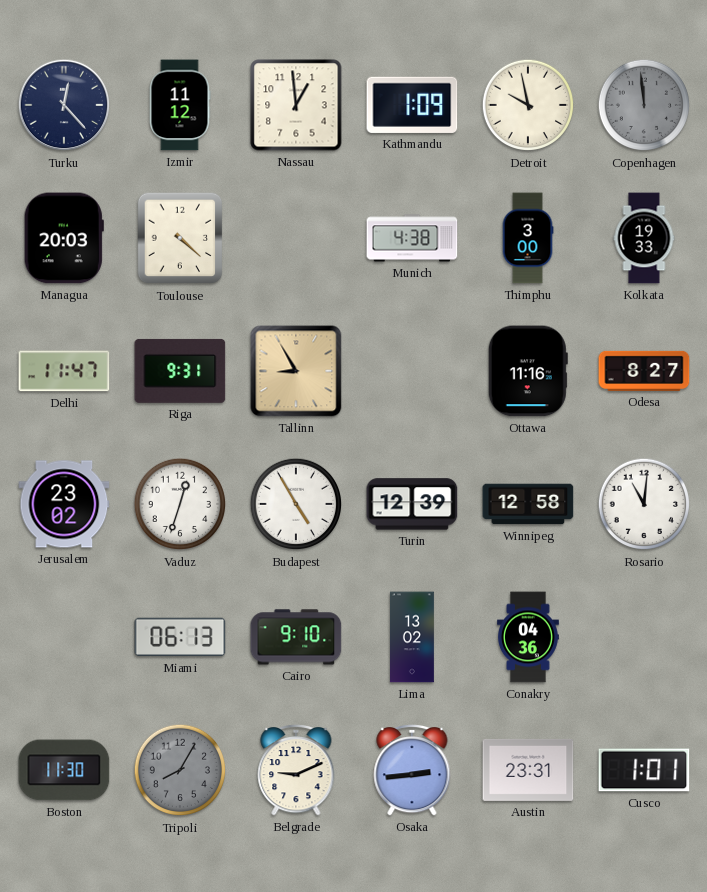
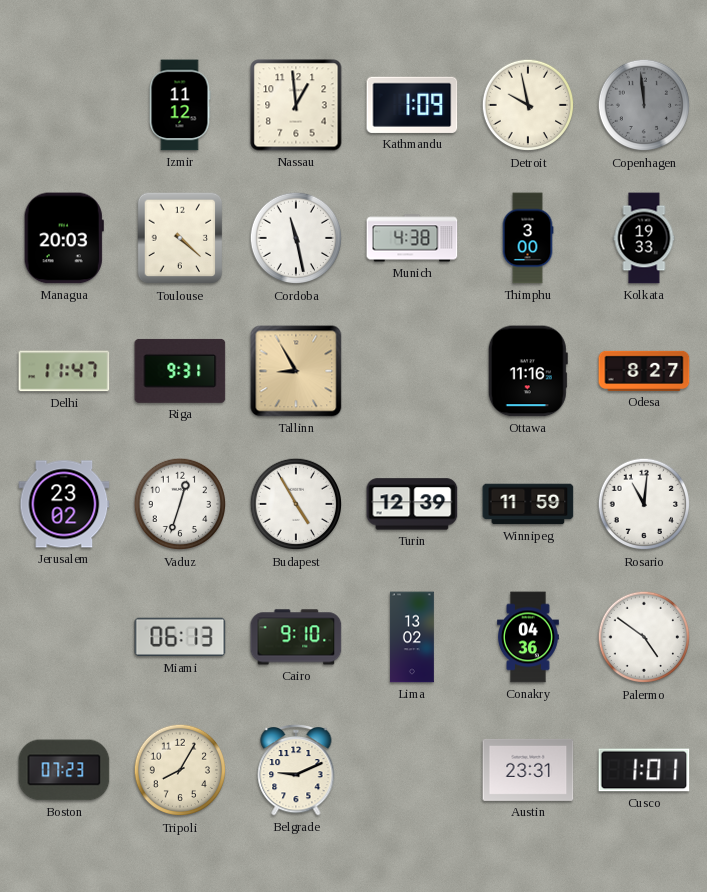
Turku: 12:23 -> none (64, 105)
Cordoba: none -> 11:28 (296, 238)
Winnipeg: 12:58 -> 11:59 (528, 504)
Palermo: none -> 4:51 (644, 637)
Boston: 11:30 -> 07:23 (64, 770)
Tripoli dial: grey -> cream (180, 770)
Osaka: 2:44 -> none (412, 770)
